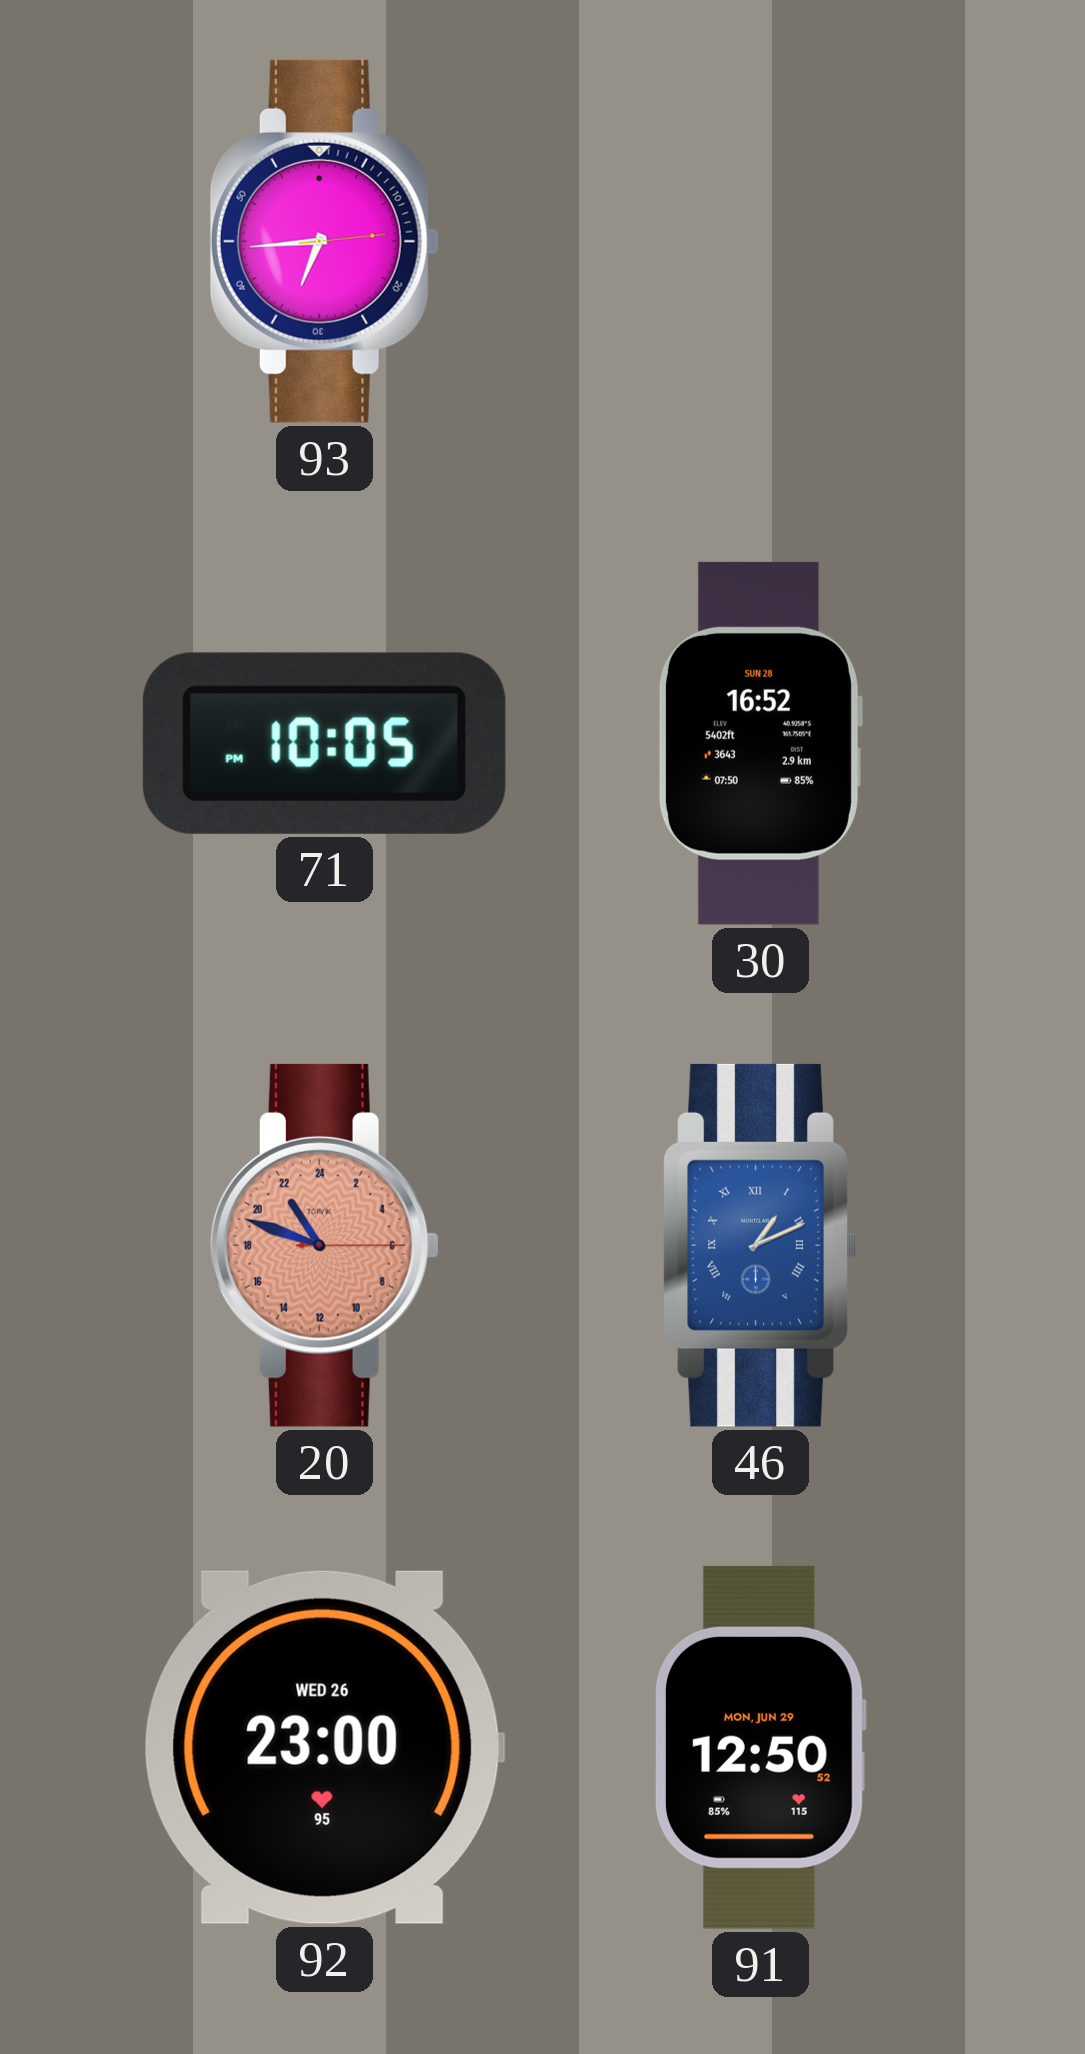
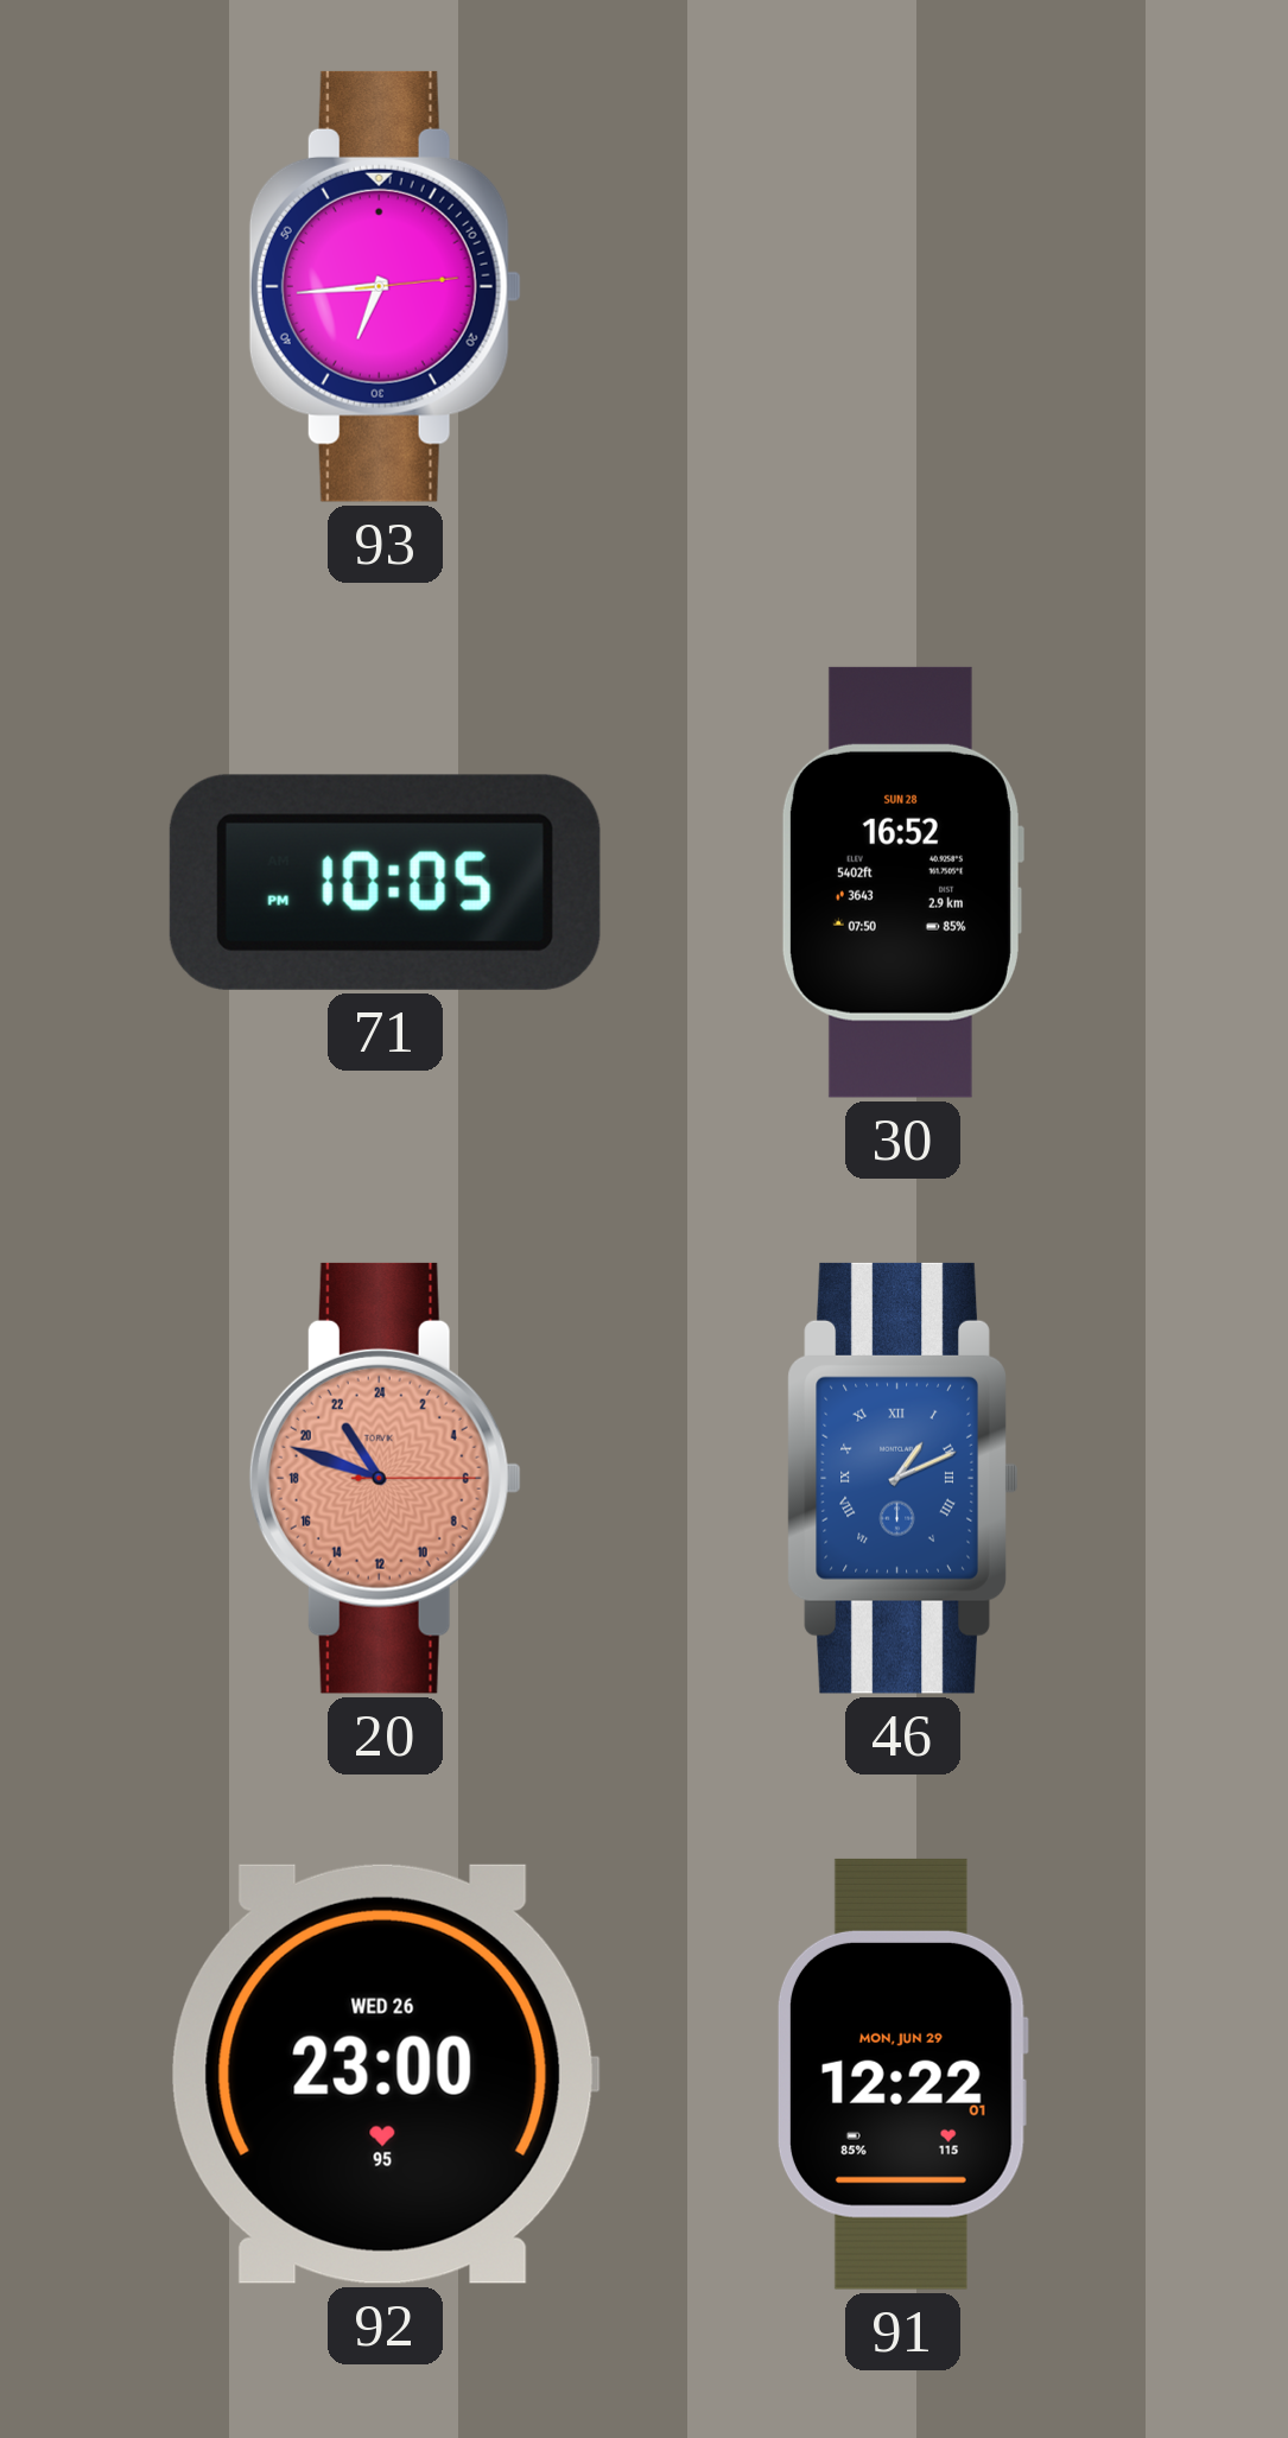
91: 12:50 -> 12:22 (902, 2074)
